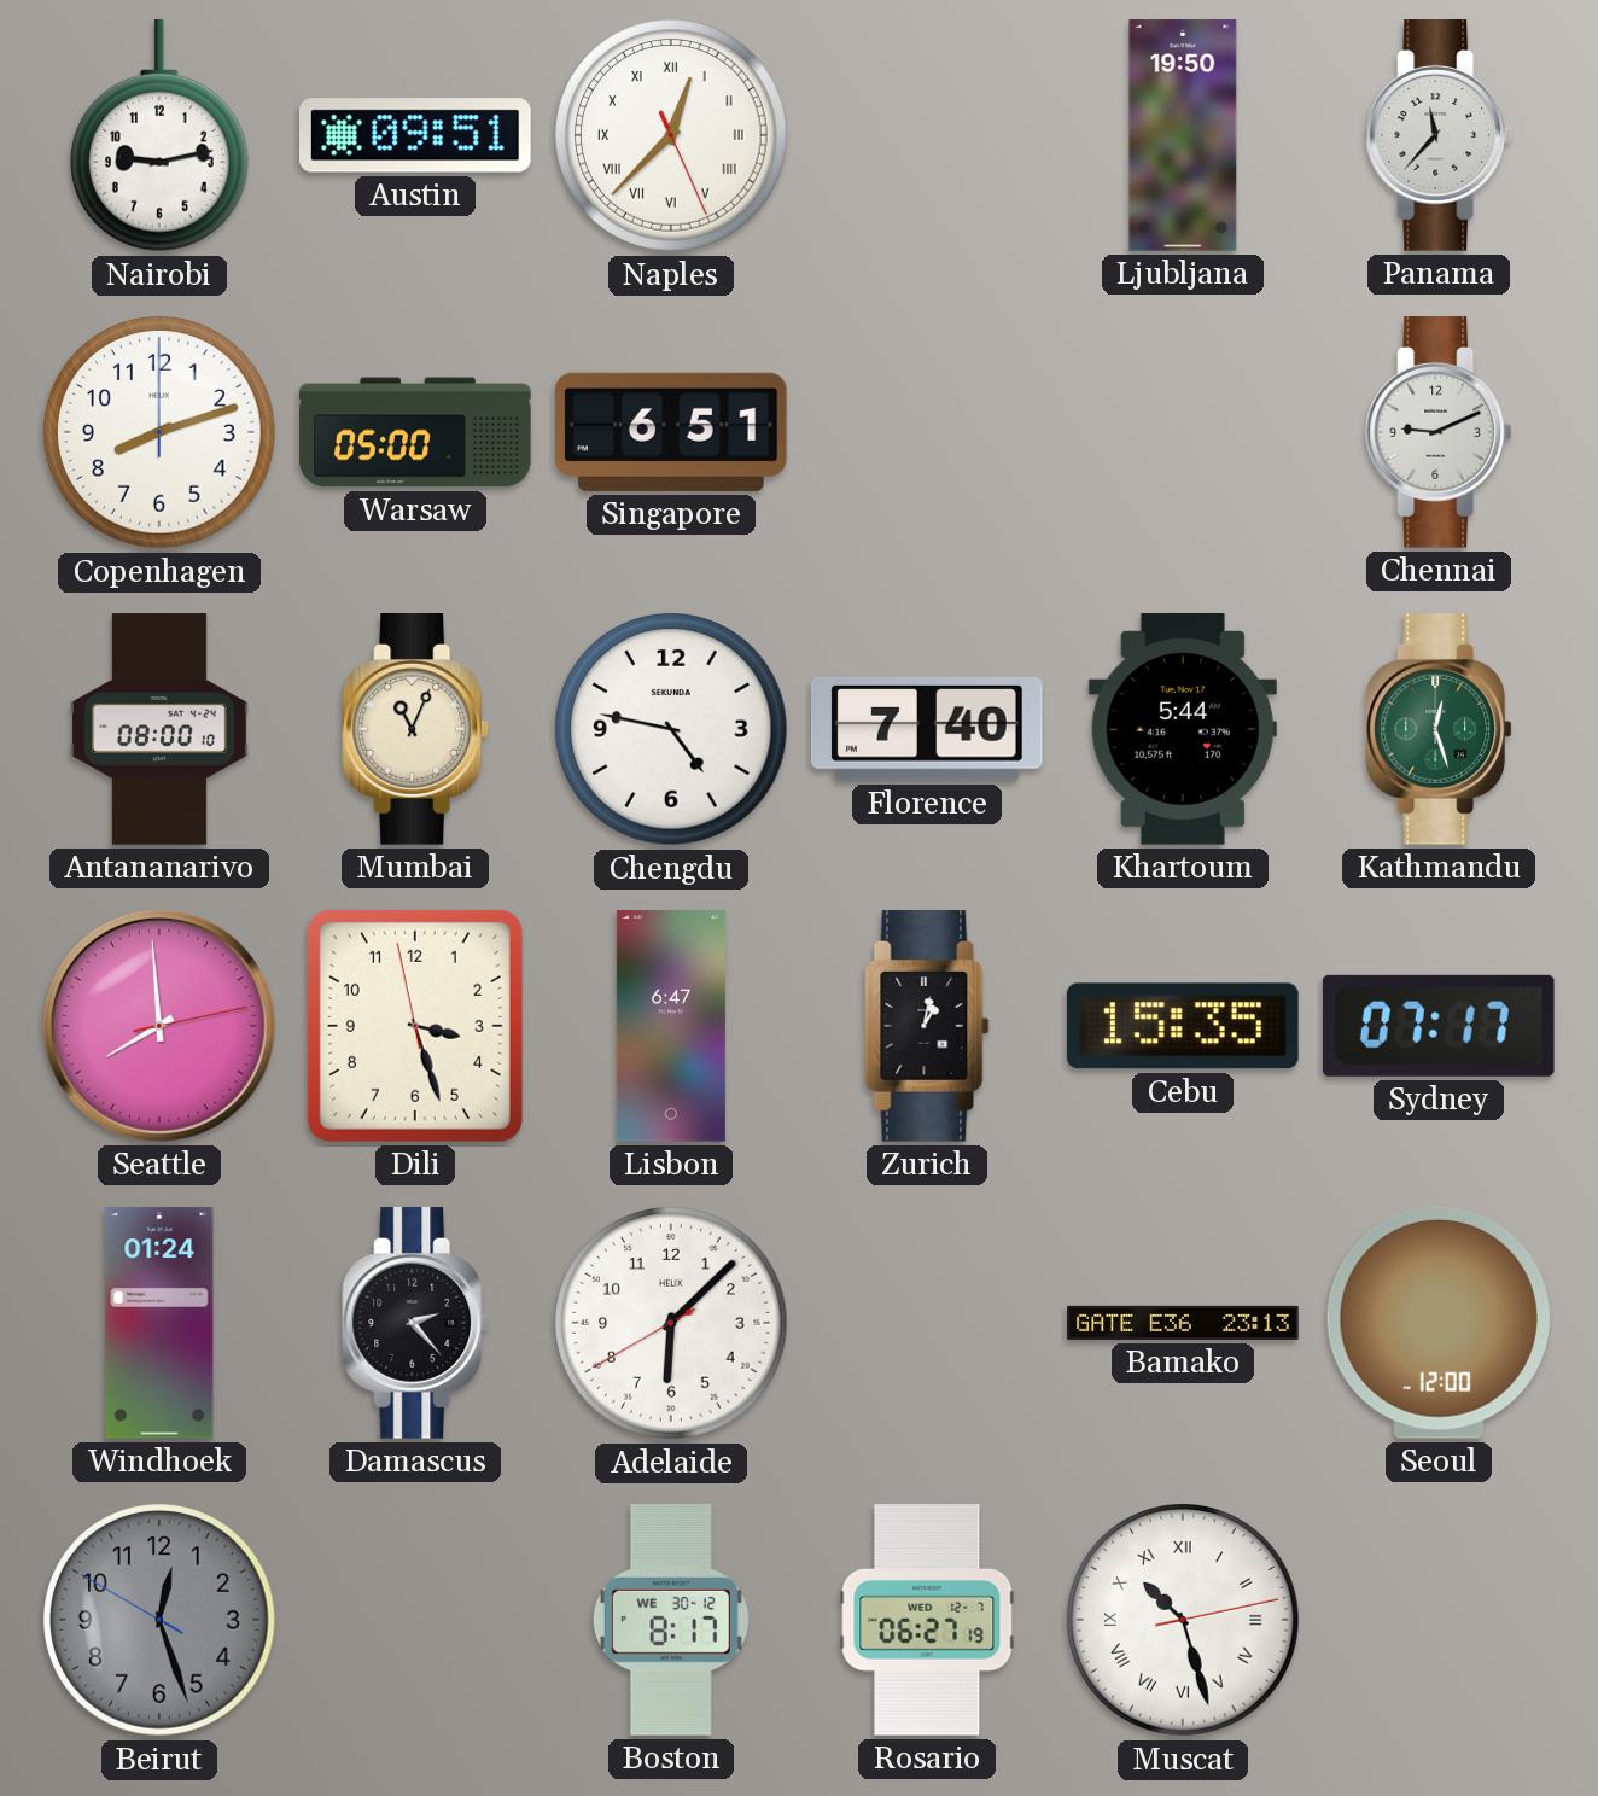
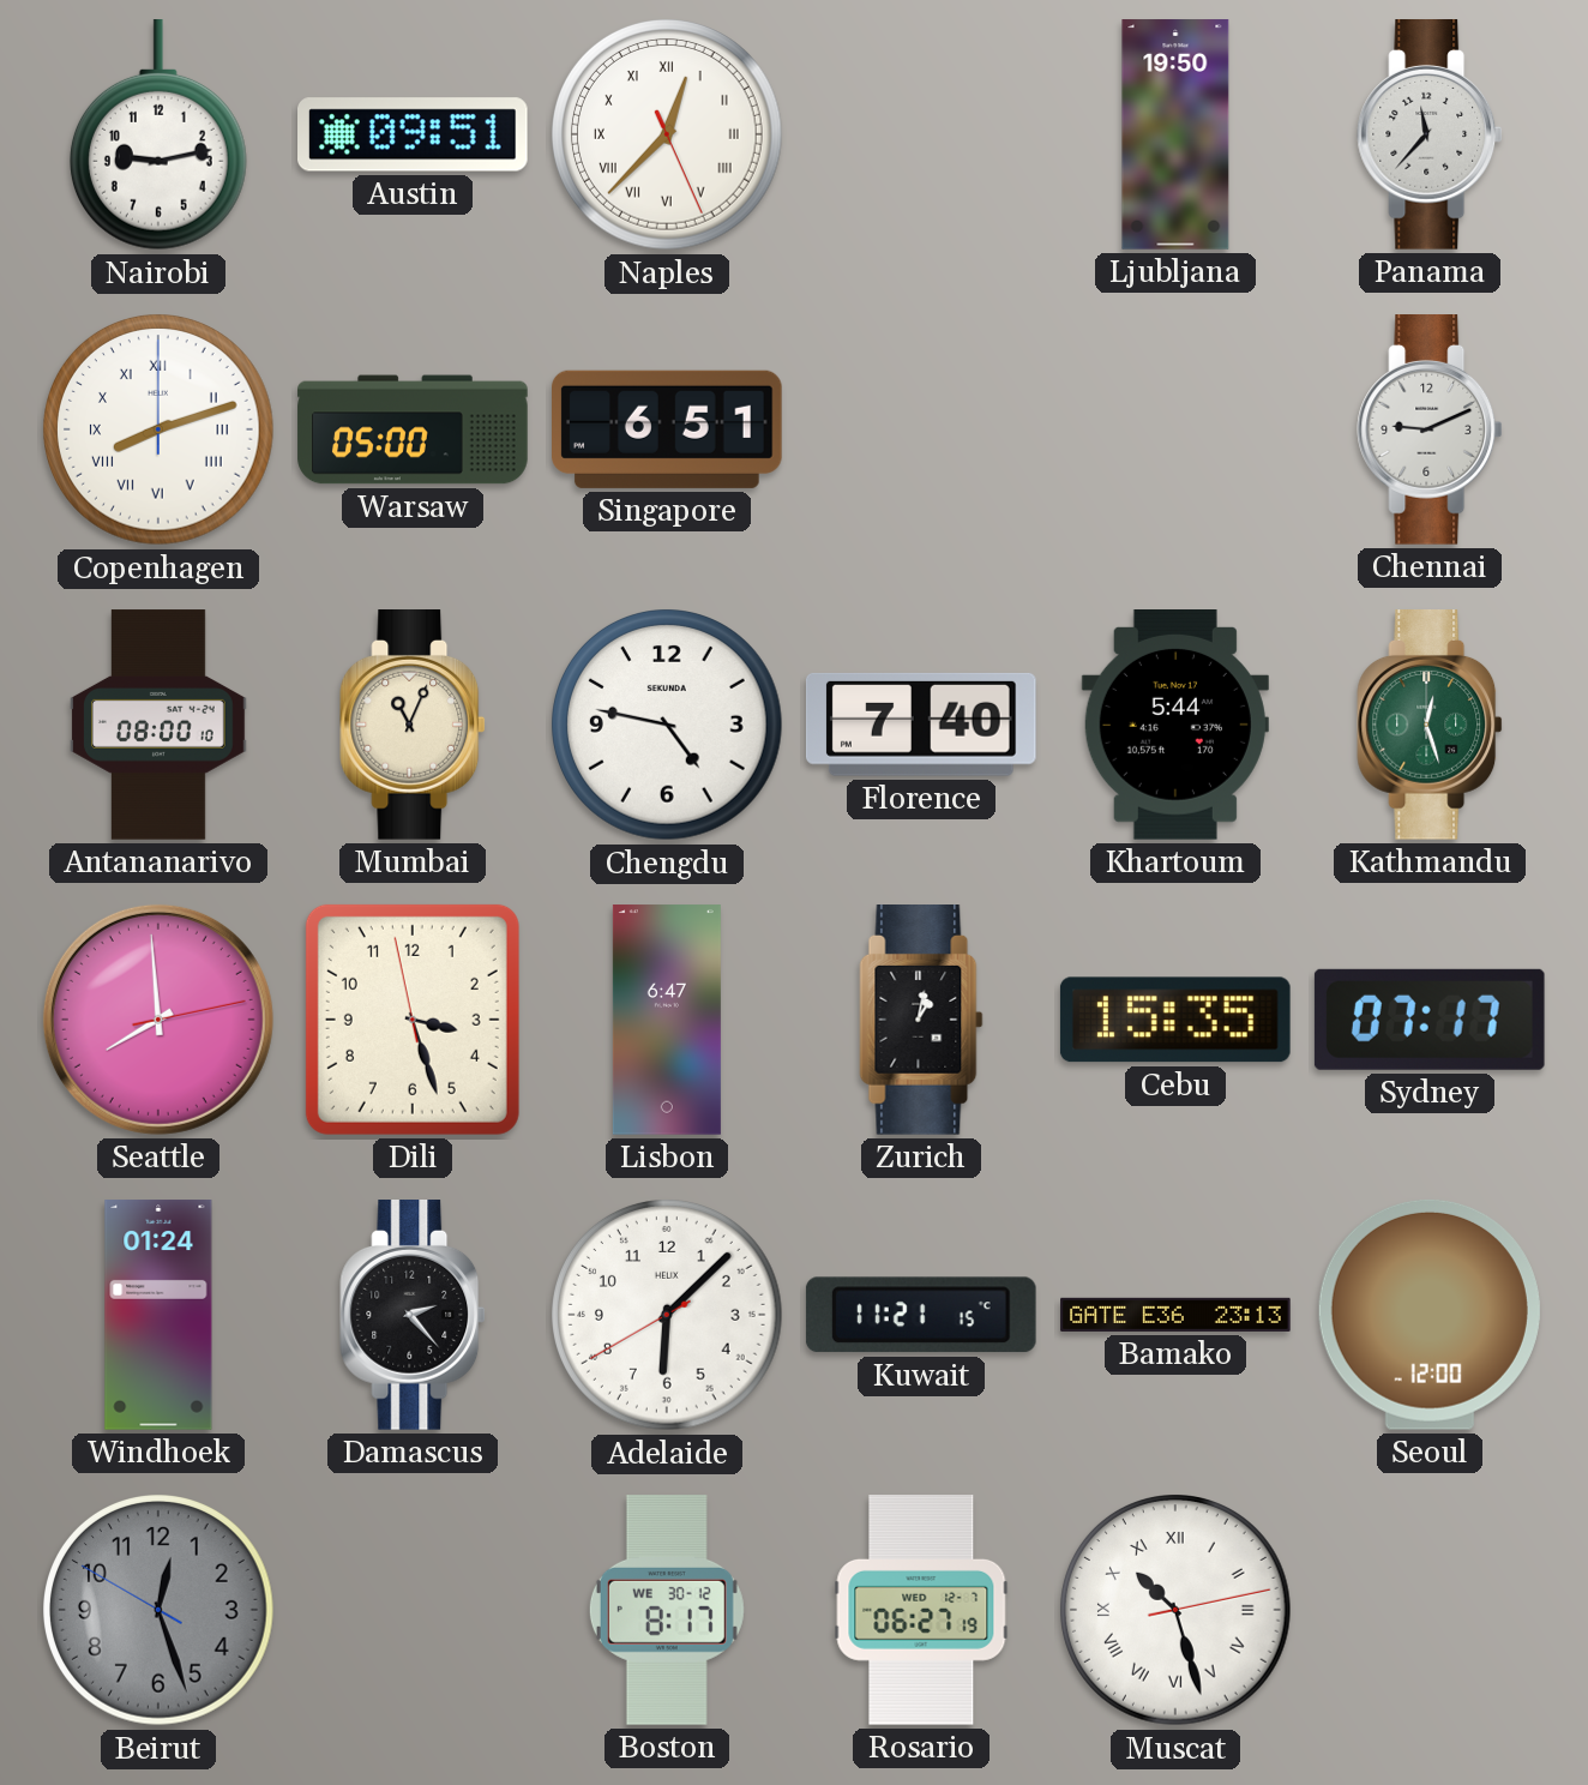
Copenhagen numerals: Arabic -> Roman (160, 431)
Kuwait: none -> 11:21 (921, 1315)
